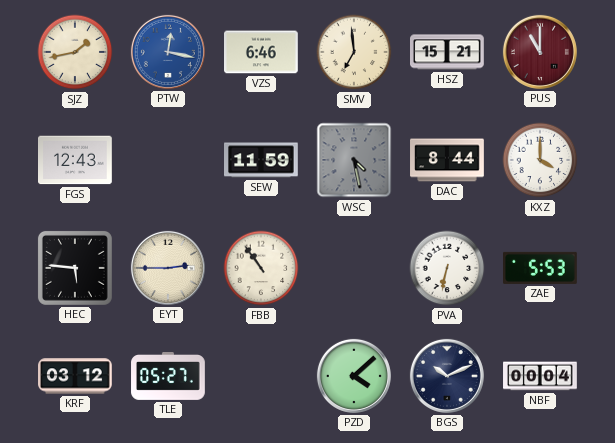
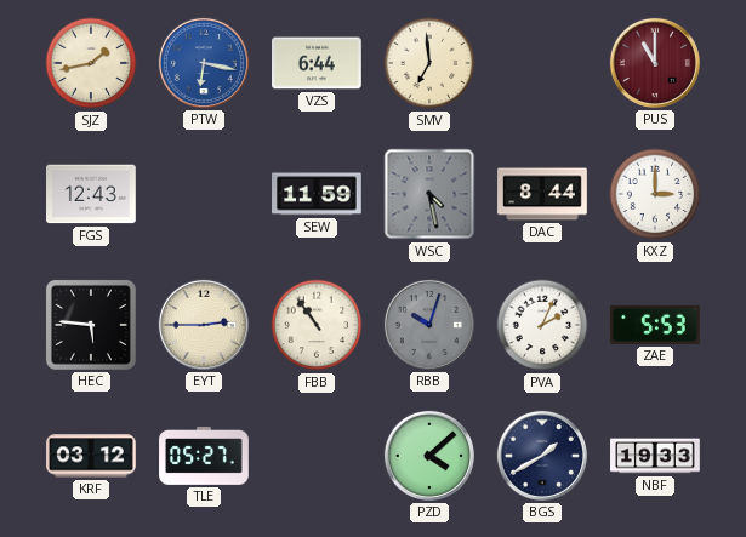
PTW: 12:17 -> 6:17 (204, 63)
VZS: 6:46 -> 6:44 (318, 63)
HSZ: 15:21 -> none (447, 52)
KXZ: 4:00 -> 3:00 (655, 194)
RBB: none -> 10:03 (429, 325)
PVA: 6:32 -> 2:04 (542, 325)
BGS: 10:11 -> 1:40 (542, 456)
NBF: 00:04 -> 19:33 (655, 456)
